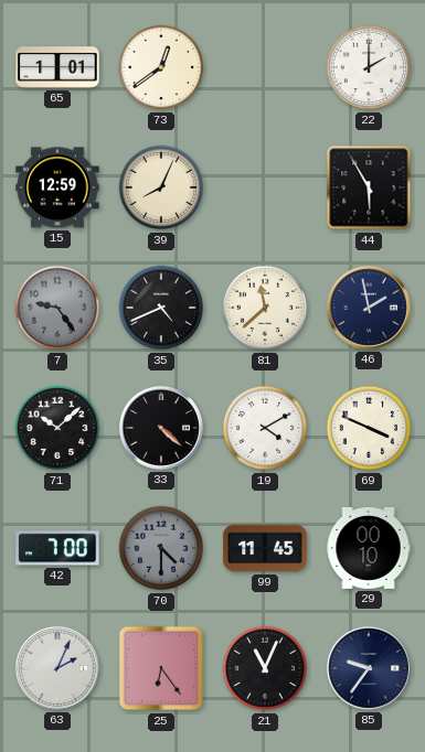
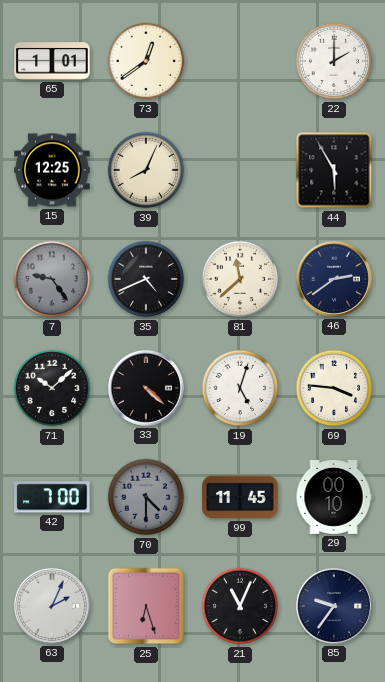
15: 12:59 -> 12:25 (52, 170)
46: 1:58 -> 2:39 (334, 279)
19: 4:10 -> 5:03 (240, 388)
69: 3:49 -> 3:46 (334, 388)
25: 6:24 -> 6:27 (146, 606)
